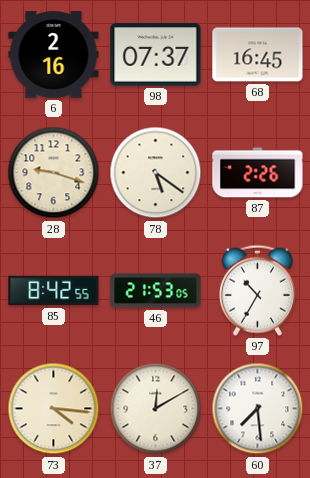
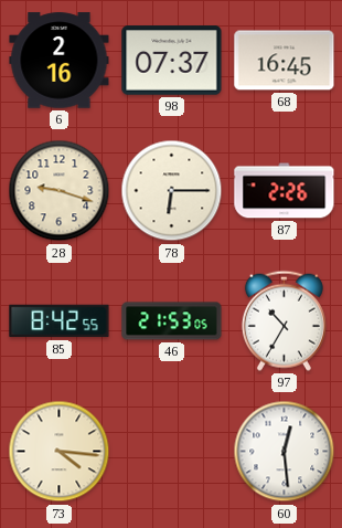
78: 5:21 -> 6:15 (172, 191)
37: 12:10 -> none (156, 409)
60: 7:29 -> 12:29 (285, 452)
